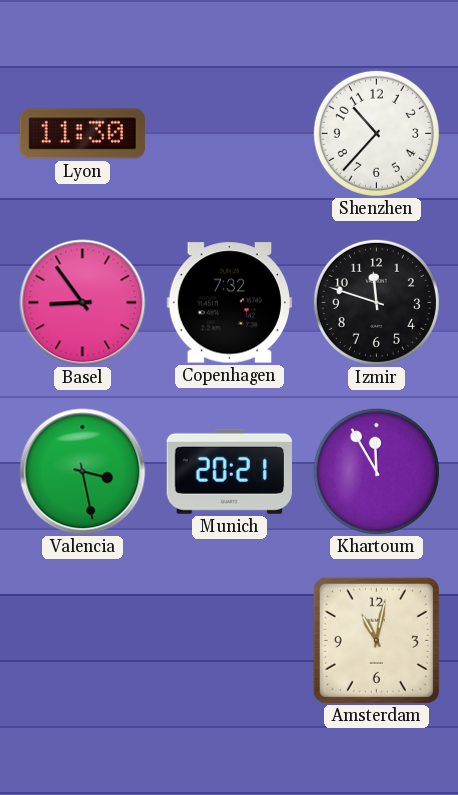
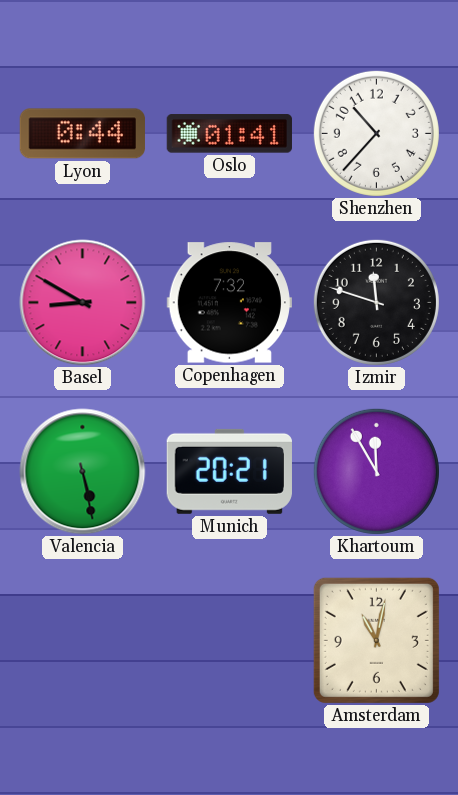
Lyon: 11:30 -> 0:44 (82, 134)
Oslo: none -> 01:41 (229, 134)
Basel: 8:54 -> 8:50 (83, 303)
Valencia: 3:28 -> 5:28 (83, 472)
